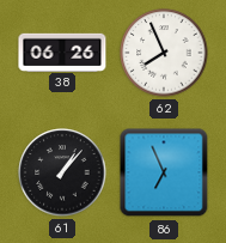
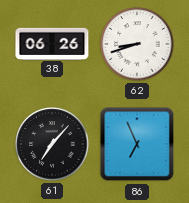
62: 7:56 -> 8:42 (137, 44)
61: 1:07 -> 7:07 (52, 144)
